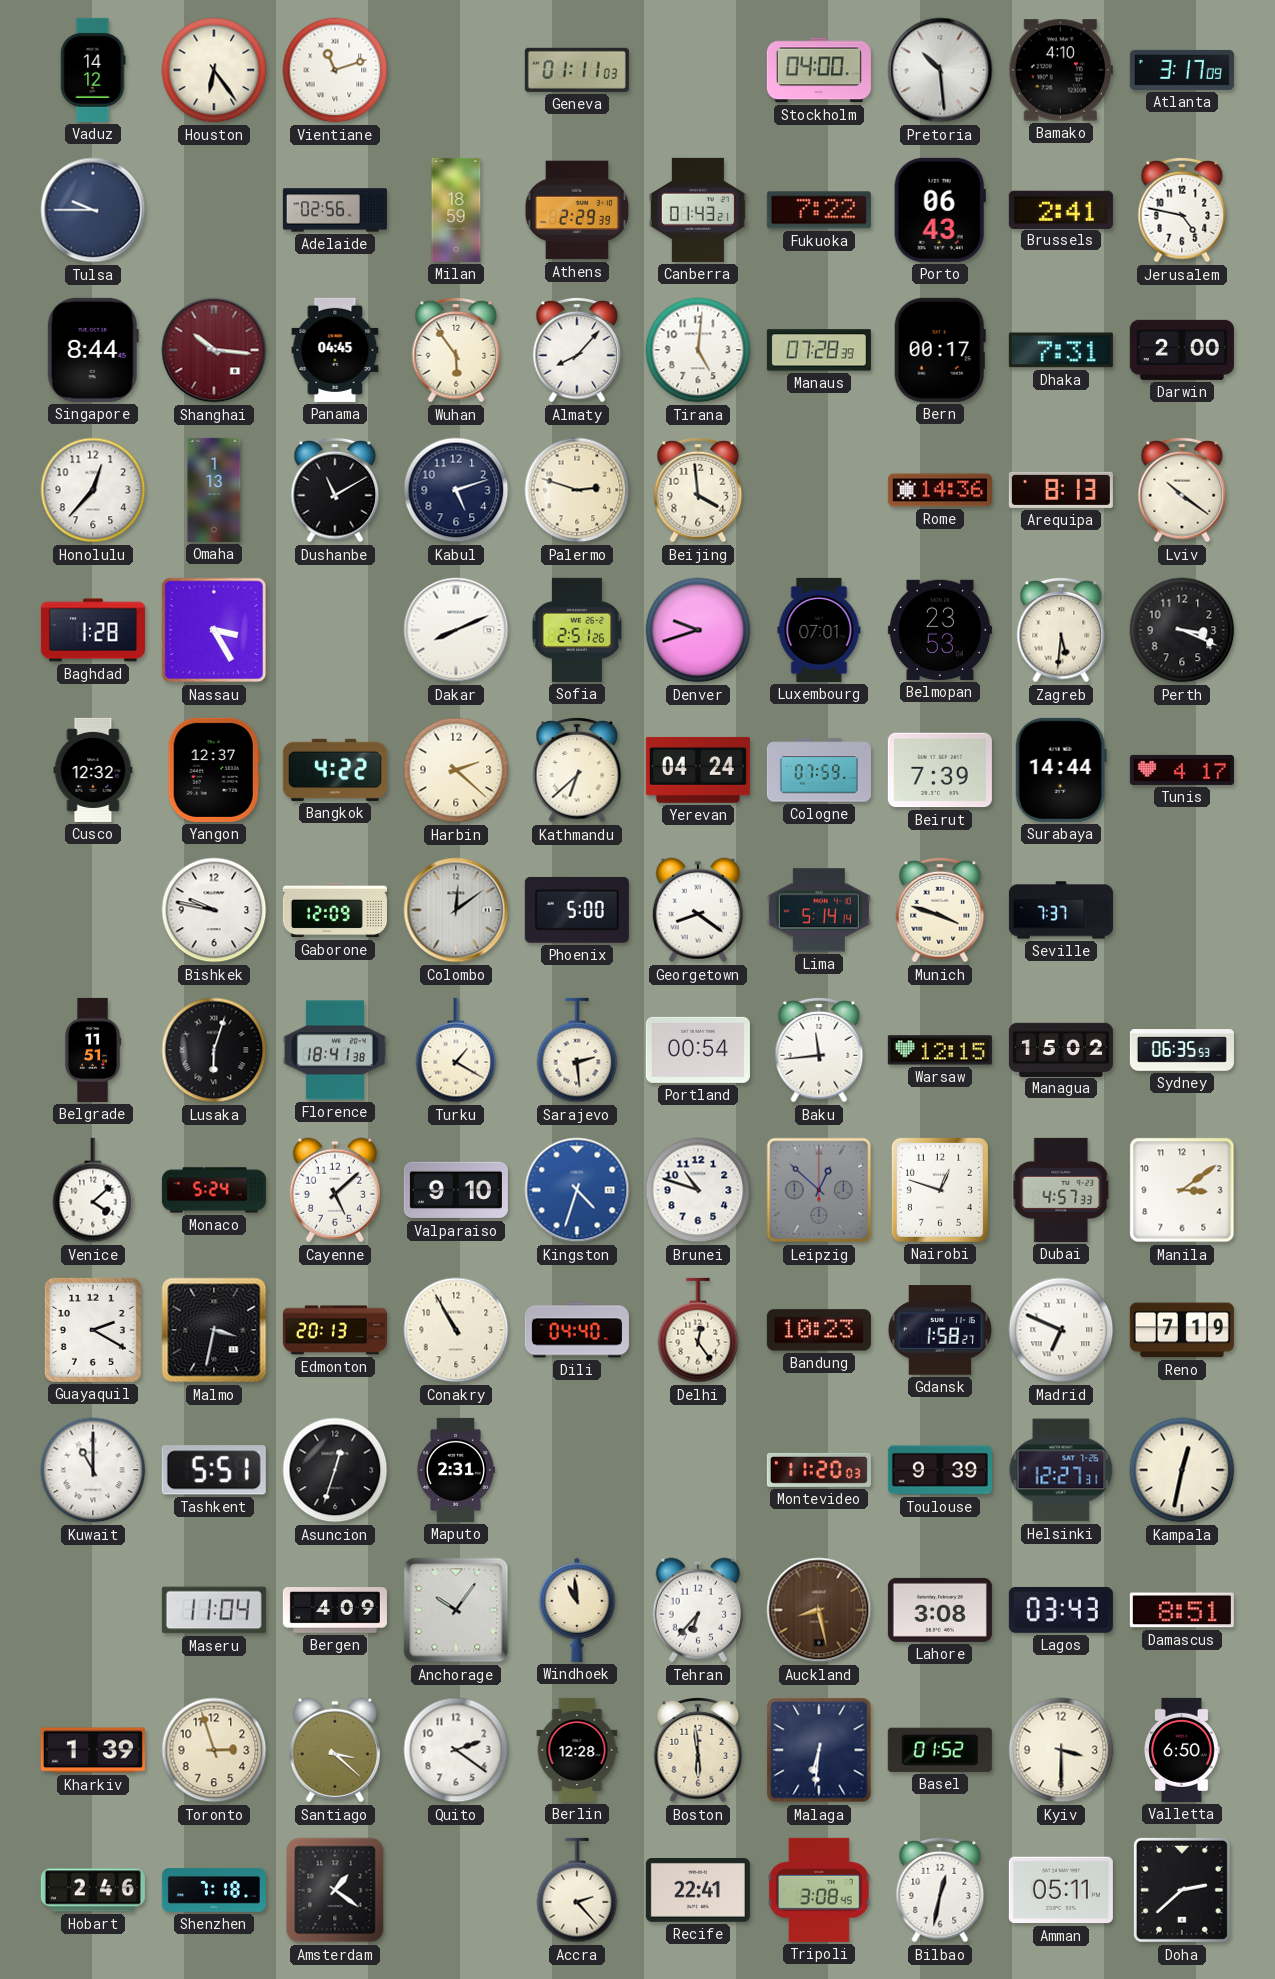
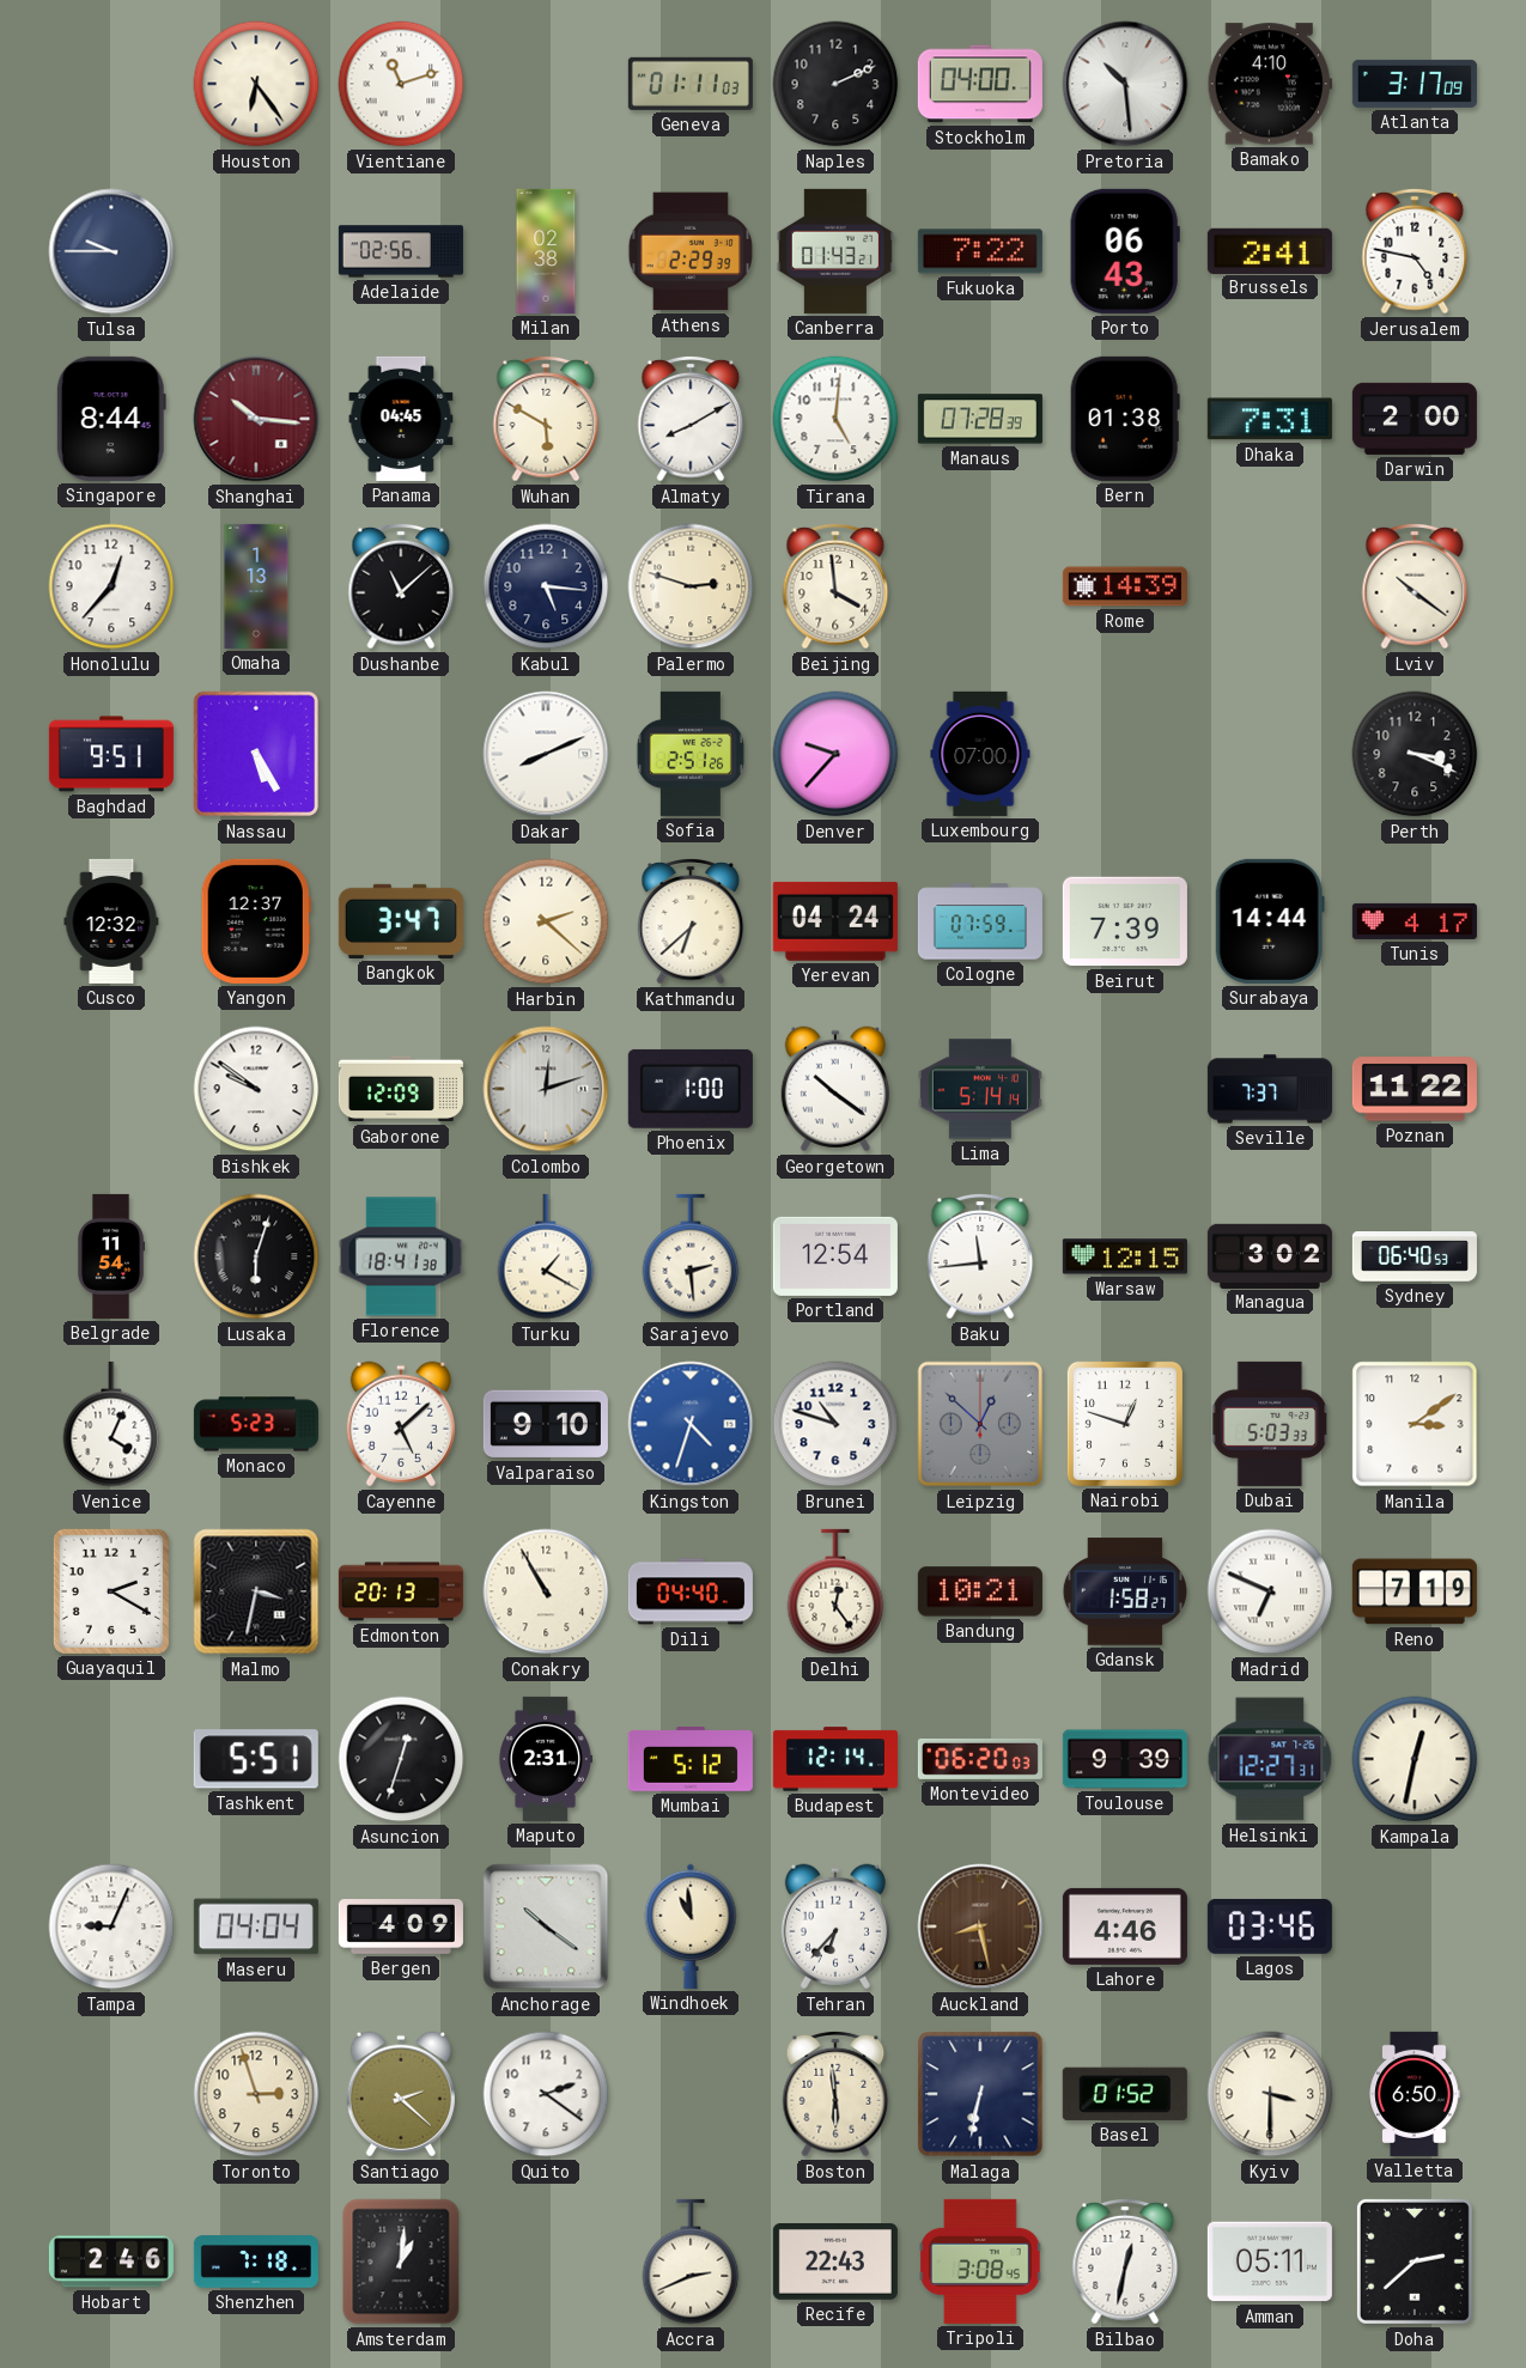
Vaduz: 14:12 -> none (93, 70)
Naples: none -> 2:11 (835, 84)
Milan: 18:59 -> 02:38 (546, 251)
Wuhan: 5:54 -> 5:50 (546, 419)
Almaty: 8:07 -> 8:10 (691, 419)
Bern: 00:17 -> 01:38 (1125, 419)
Dushanbe: 11:10 -> 11:08 (401, 586)
Kabul: 5:12 -> 5:16 (546, 586)
Rome: 14:36 -> 14:39 (1125, 586)
Arequipa: 8:13 -> none (1061, 490)
Baghdad: 1:28 -> 9:51 (111, 754)
Nassau: 3:25 -> 5:25 (256, 754)
Denver: 9:42 -> 9:37 (835, 754)
Luxembourg: 07:01 -> 07:00 (980, 754)
Belmopan: 23:53 -> none (940, 630)
Zagreb: 5:31 -> none (1061, 630)
Bangkok: 4:22 -> 3:47 (401, 921)
Bishkek: 9:47 -> 9:51 (256, 1089)
Colombo: 12:09 -> 12:12 (546, 1089)
Phoenix: 5:00 -> 1:00 (691, 1089)
Georgetown: 8:21 -> 10:21 (835, 1089)
Munich: 3:48 -> none (940, 910)
Poznan: none -> 11:22 (1415, 1089)
Belgrade: 11:51 -> 11:54 (111, 1256)
Portland: 00:54 -> 12:54 (835, 1256)
Managua: 15:02 -> 3:02 (1270, 1255)
Sydney: 06:35 -> 06:40 (1415, 1256)
Venice: 4:08 -> 4:04 (111, 1424)
Monaco: 5:24 -> 5:23 (256, 1424)
Dubai: 4:57 -> 5:03 (1271, 1424)
Bandung: 10:23 -> 10:21 (980, 1591)
Kuwait: 11:00 -> none (93, 1470)
Mumbai: none -> 5:12 (691, 1760)
Budapest: none -> 12:14 (835, 1759)
Montevideo: 11:20 -> 06:20 (980, 1759)
Tampa: none -> 9:04 (111, 1926)
Maseru: 11:04 -> 04:04 (256, 1926)
Anchorage: 10:06 -> 10:21 (546, 1926)
Lahore: 3:08 -> 4:46 (1125, 1926)
Lagos: 03:43 -> 03:46 (1270, 1926)
Damascus: 8:51 -> none (1182, 1610)
Kharkiv: 1:39 -> none (93, 1750)
Santiago: 3:22 -> 2:22 (401, 2094)
Berlin: 12:28 -> none (577, 1750)
Malaga: 6:31 -> 6:32 (980, 2094)
Amsterdam: 1:21 -> 1:01 (401, 2262)
Accra: 2:23 -> 2:41 (691, 2262)
Recife: 22:41 -> 22:43 (835, 2263)
